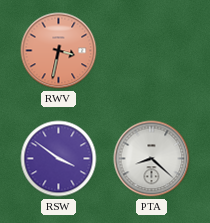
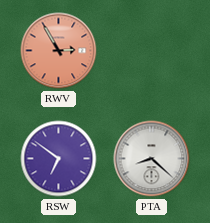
RWV: 3:32 -> 2:55 (59, 51)
RSW: 3:51 -> 6:51 (59, 159)
